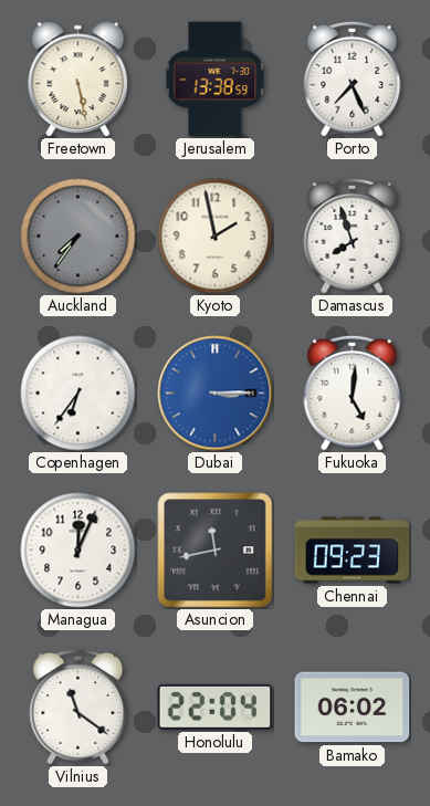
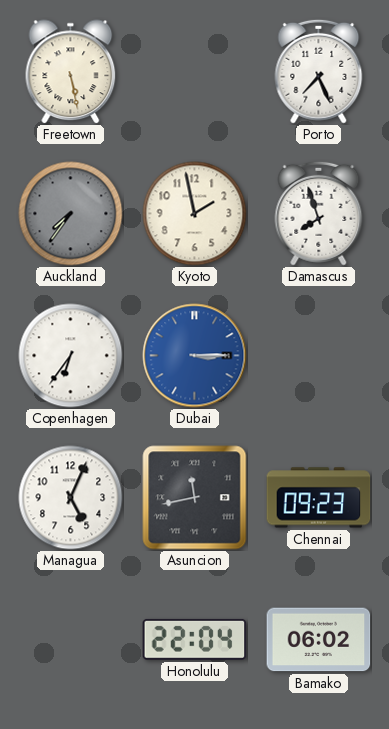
Jerusalem: 13:38 -> none (216, 80)
Fukuoka: 5:01 -> none (353, 392)
Managua: 12:04 -> 5:04 (71, 498)
Vilnius: 11:21 -> none (78, 706)
